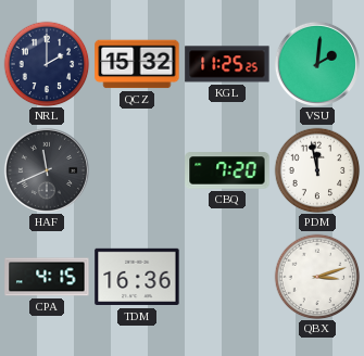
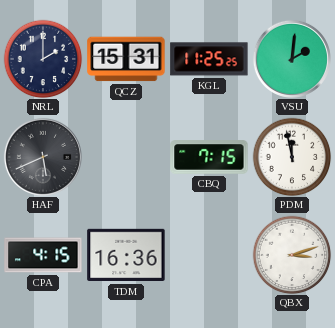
QCZ: 15:32 -> 15:31 (126, 59)
HAF: 11:41 -> 5:41 (43, 157)
CBQ: 7:20 -> 7:15 (209, 157)
